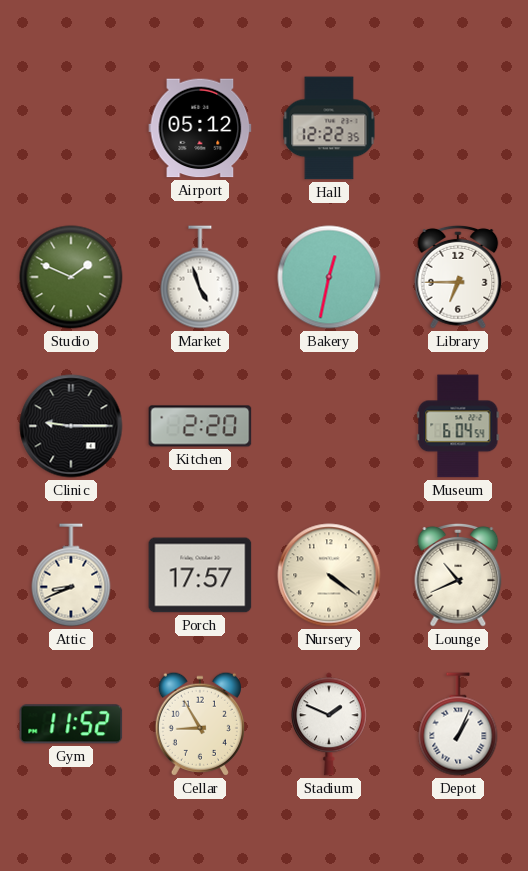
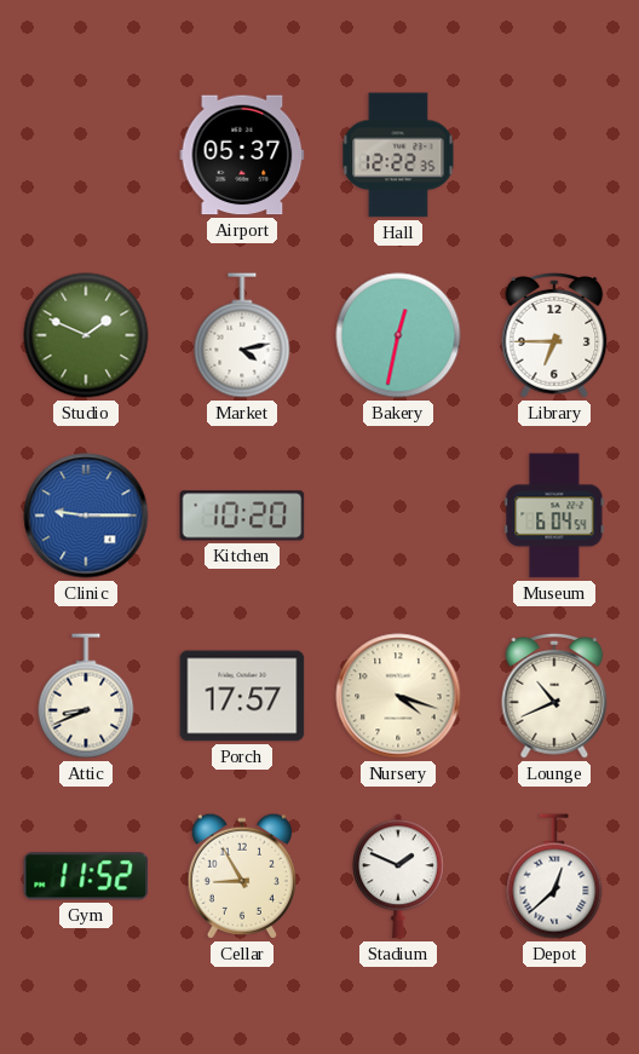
Airport: 05:12 -> 05:37 (242, 155)
Market: 4:57 -> 4:13 (242, 335)
Clinic dial: black -> blue (86, 516)
Kitchen: 2:20 -> 10:20 (242, 516)
Nursery: 4:21 -> 4:18 (398, 696)
Depot: 1:04 -> 12:38 (554, 876)
